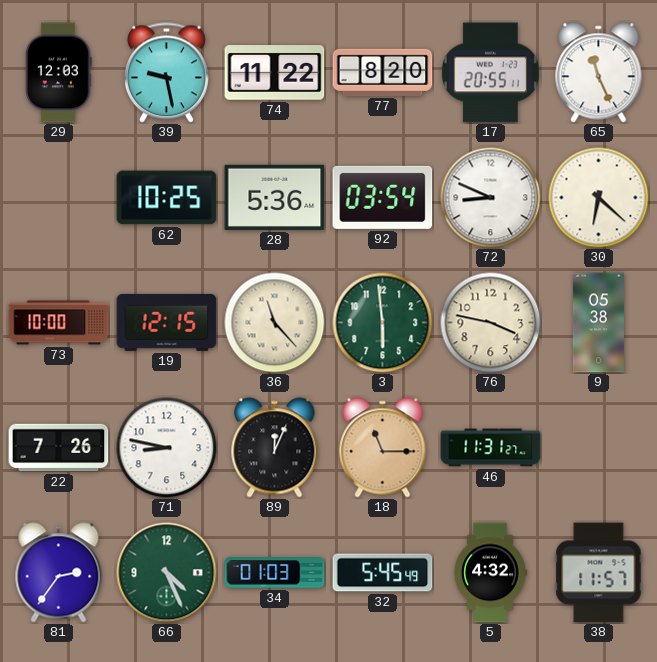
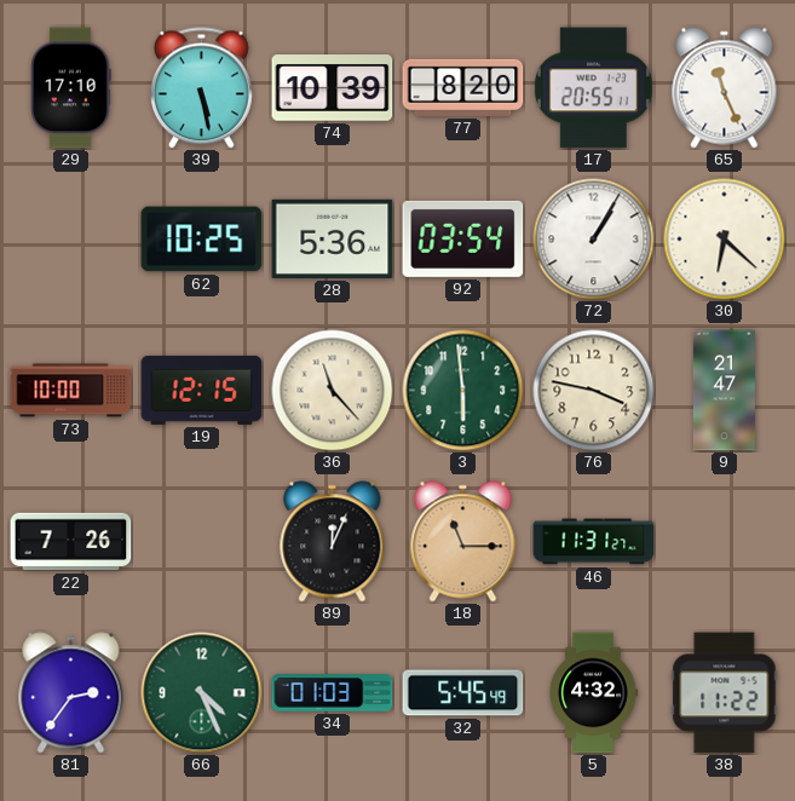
29: 12:03 -> 17:10 (71, 88)
39: 9:28 -> 5:28 (201, 88)
74: 11:22 -> 10:39 (333, 88)
72: 8:49 -> 1:05 (594, 240)
9: 05:38 -> 21:47 (724, 391)
71: 8:47 -> none (167, 448)
38: 11:57 -> 11:22 (725, 693)
